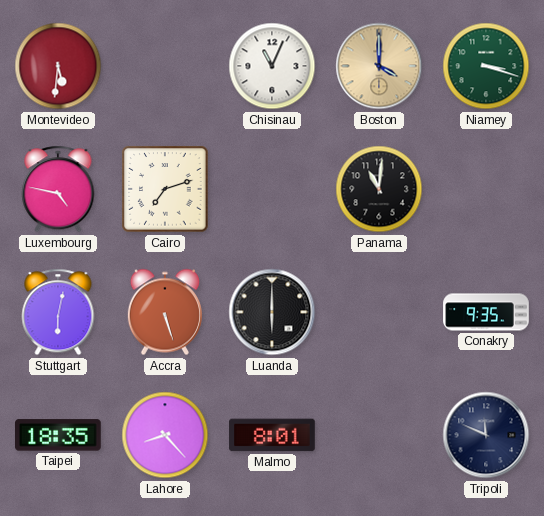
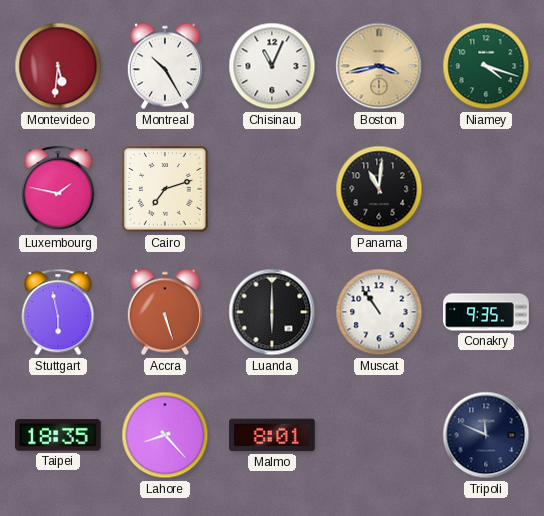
Montreal: none -> 10:25 (165, 66)
Boston: 4:00 -> 3:43 (379, 66)
Niamey: 3:18 -> 4:18 (486, 66)
Luxembourg: 4:47 -> 1:47 (58, 189)
Stuttgart: 6:02 -> 5:58 (58, 312)
Muscat: none -> 10:54 (379, 312)
